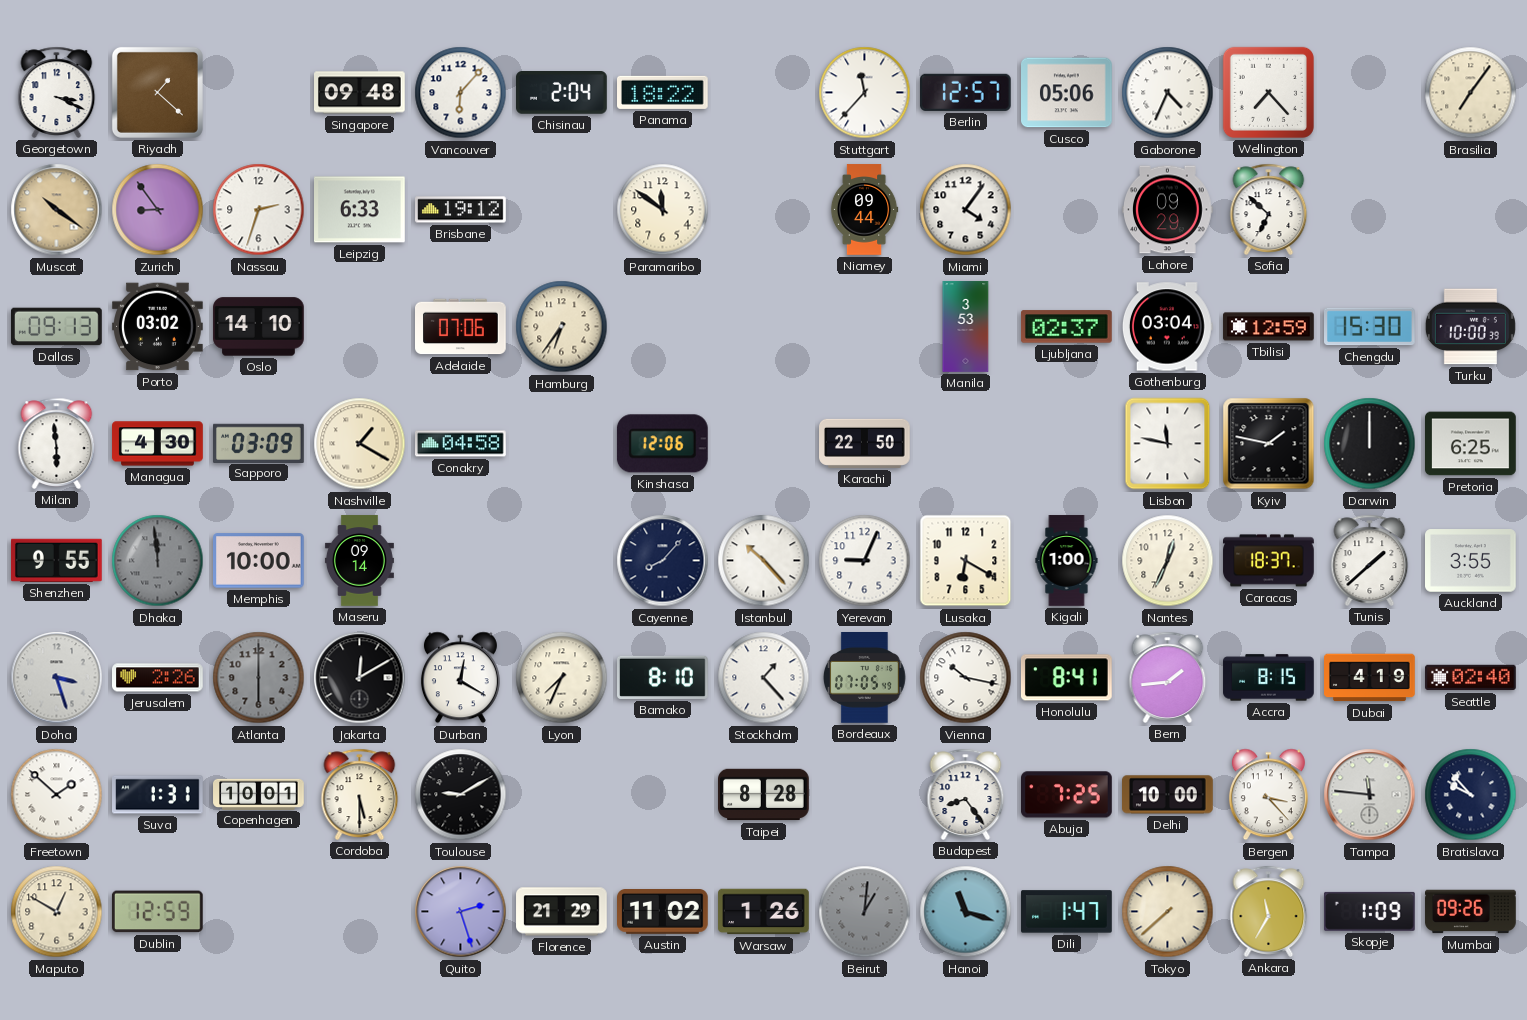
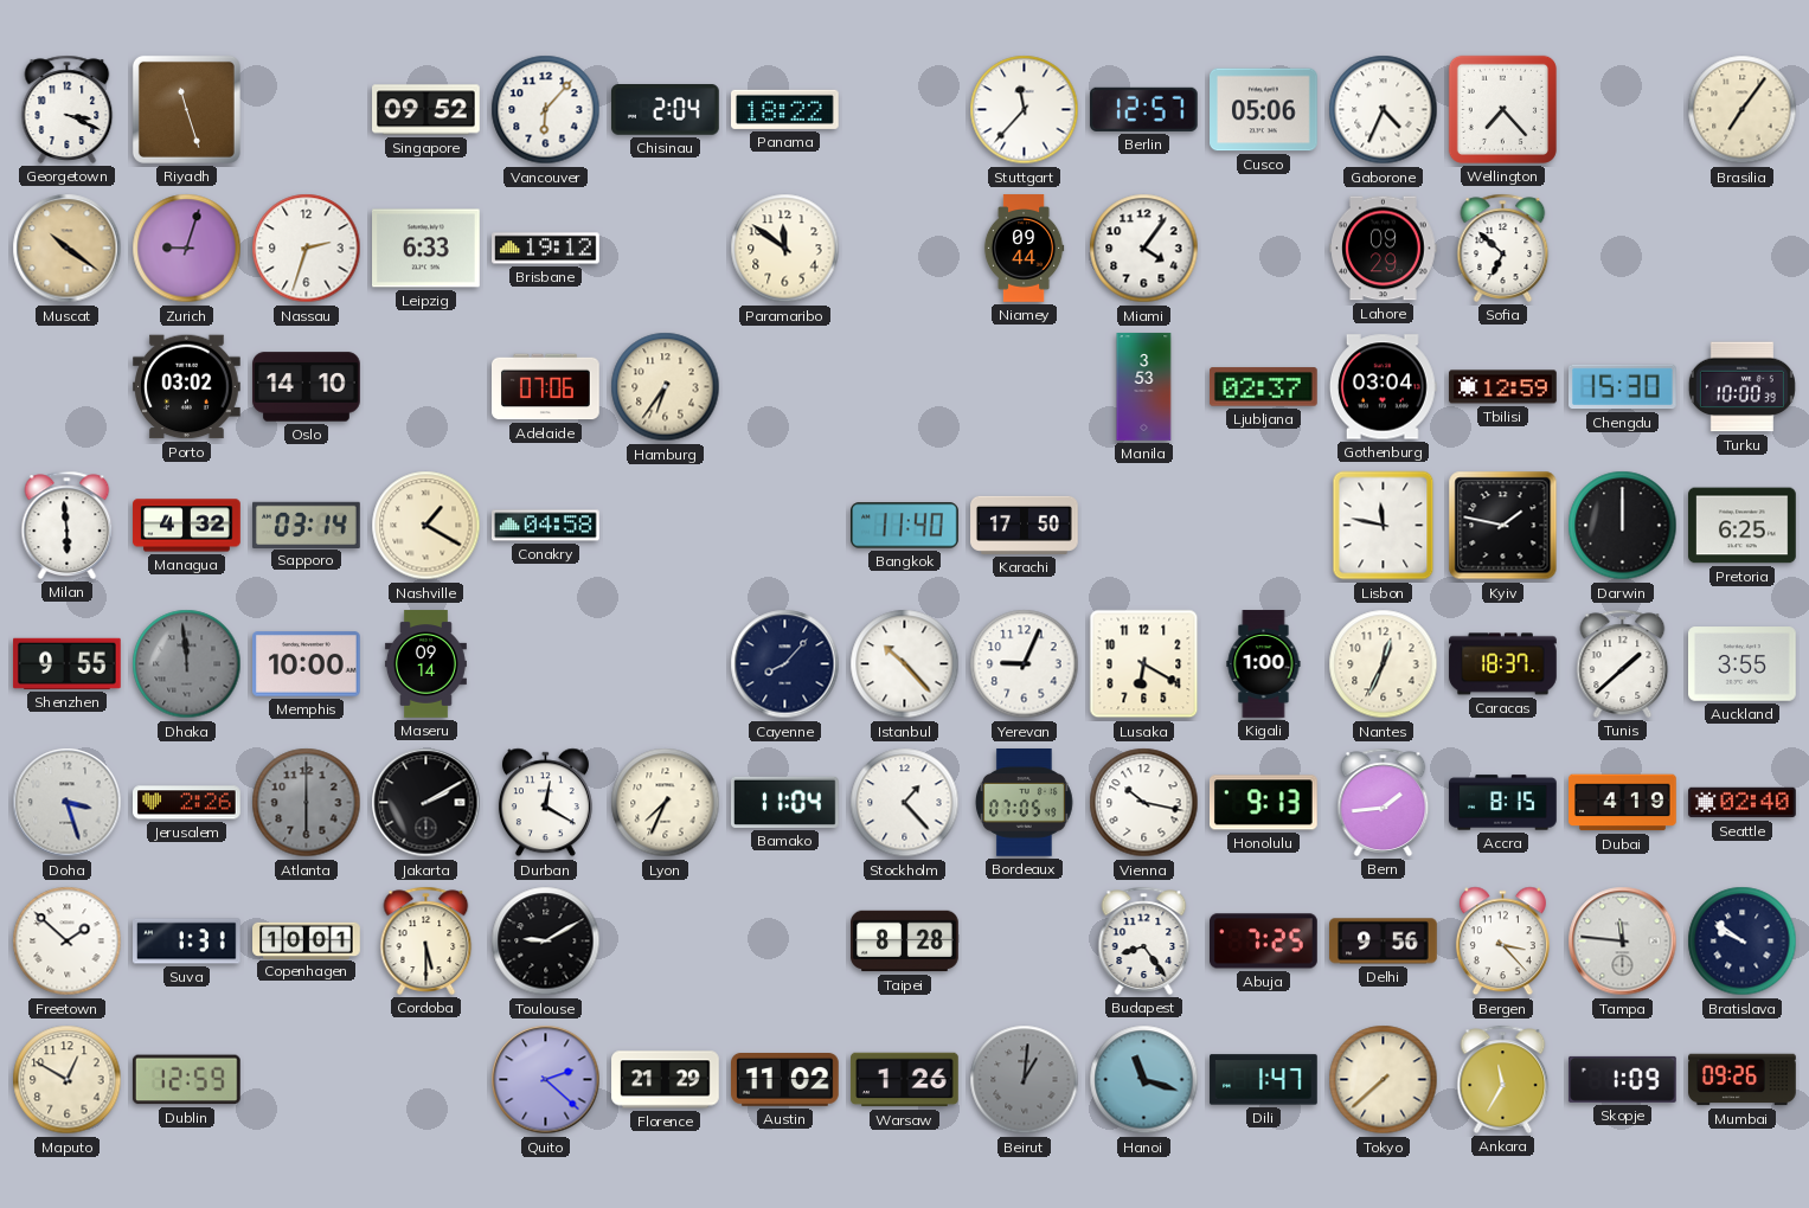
Riyadh: 1:22 -> 11:27 (186, 109)
Singapore: 09:48 -> 09:52 (426, 110)
Zurich: 8:54 -> 9:03 (187, 249)
Dallas: 09:13 -> none (57, 327)
Managua: 4:30 -> 4:32 (187, 526)
Sapporo: 03:09 -> 03:14 (307, 525)
Kinshasa: 12:06 -> none (662, 444)
Bangkok: none -> 11:40 (905, 526)
Karachi: 22:50 -> 17:50 (1025, 525)
Jakarta: 12:10 -> 2:10 (426, 803)
Bamako: 8:10 -> 11:04 (785, 802)
Honolulu: 8:41 -> 9:13 (1264, 803)
Delhi: 10:00 -> 9:56 (1384, 942)
Bratislava: 9:53 -> 9:51 (1743, 942)
Quito: 2:27 -> 2:22 (546, 1080)
